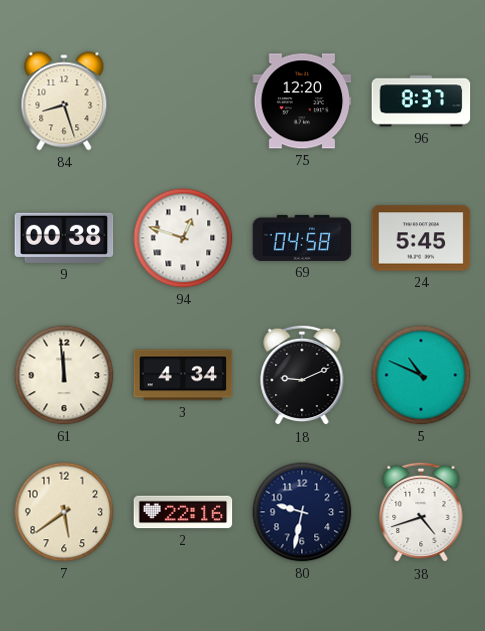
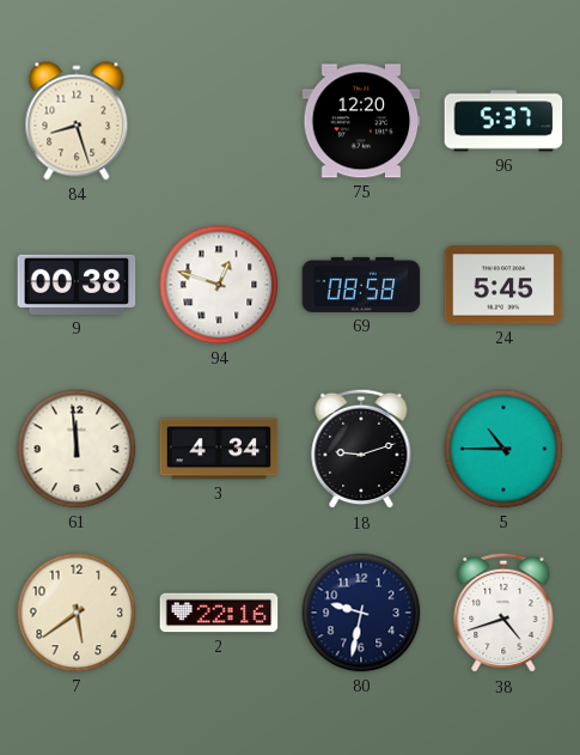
96: 8:37 -> 5:37 (503, 121)
69: 04:58 -> 08:58 (361, 285)
18: 9:11 -> 9:12 (361, 449)
5: 10:49 -> 10:45 (503, 449)
